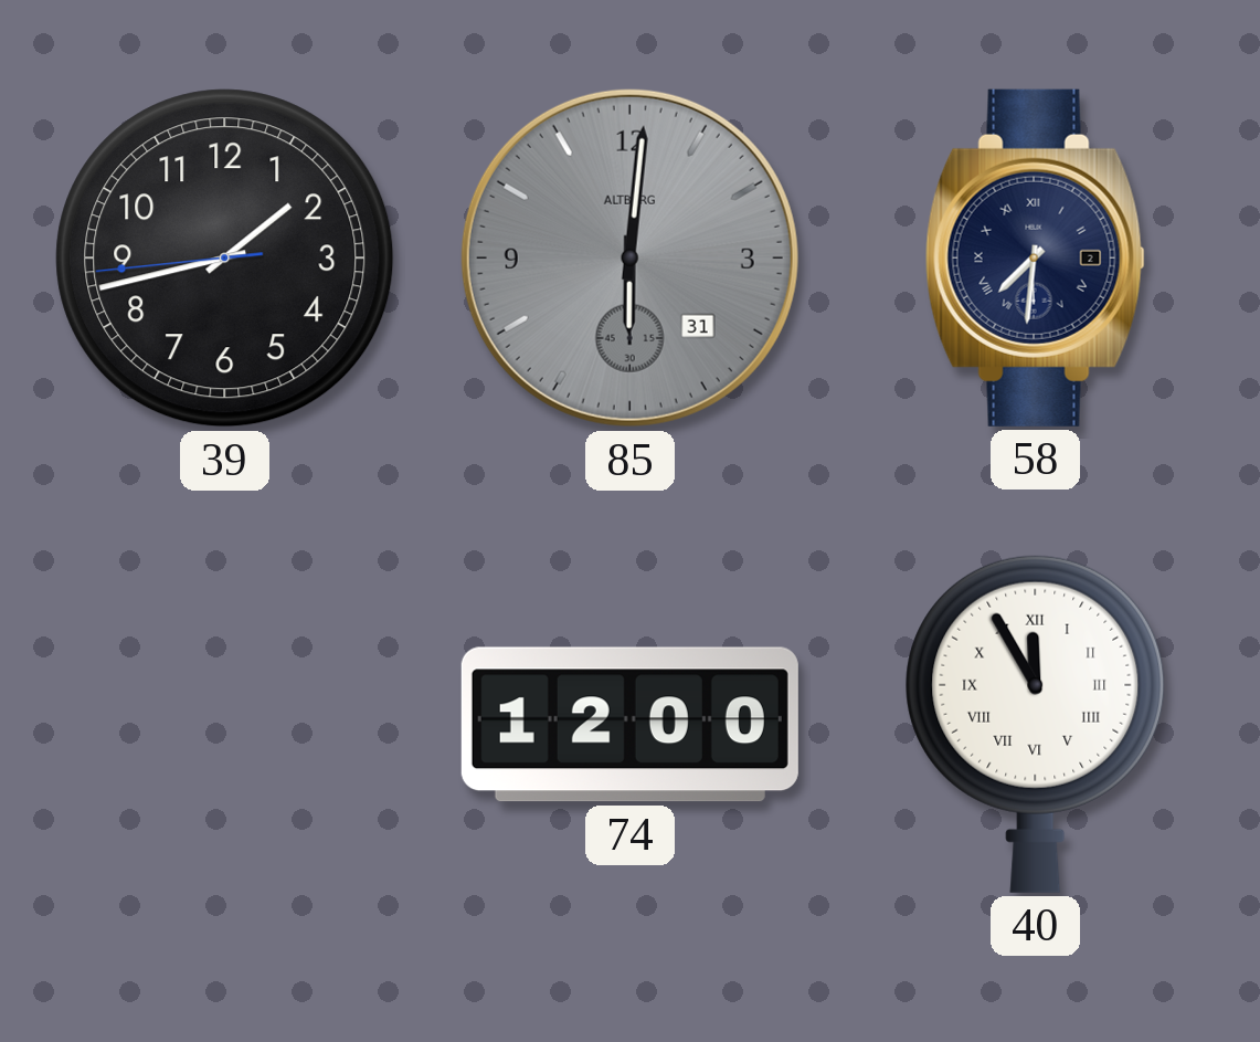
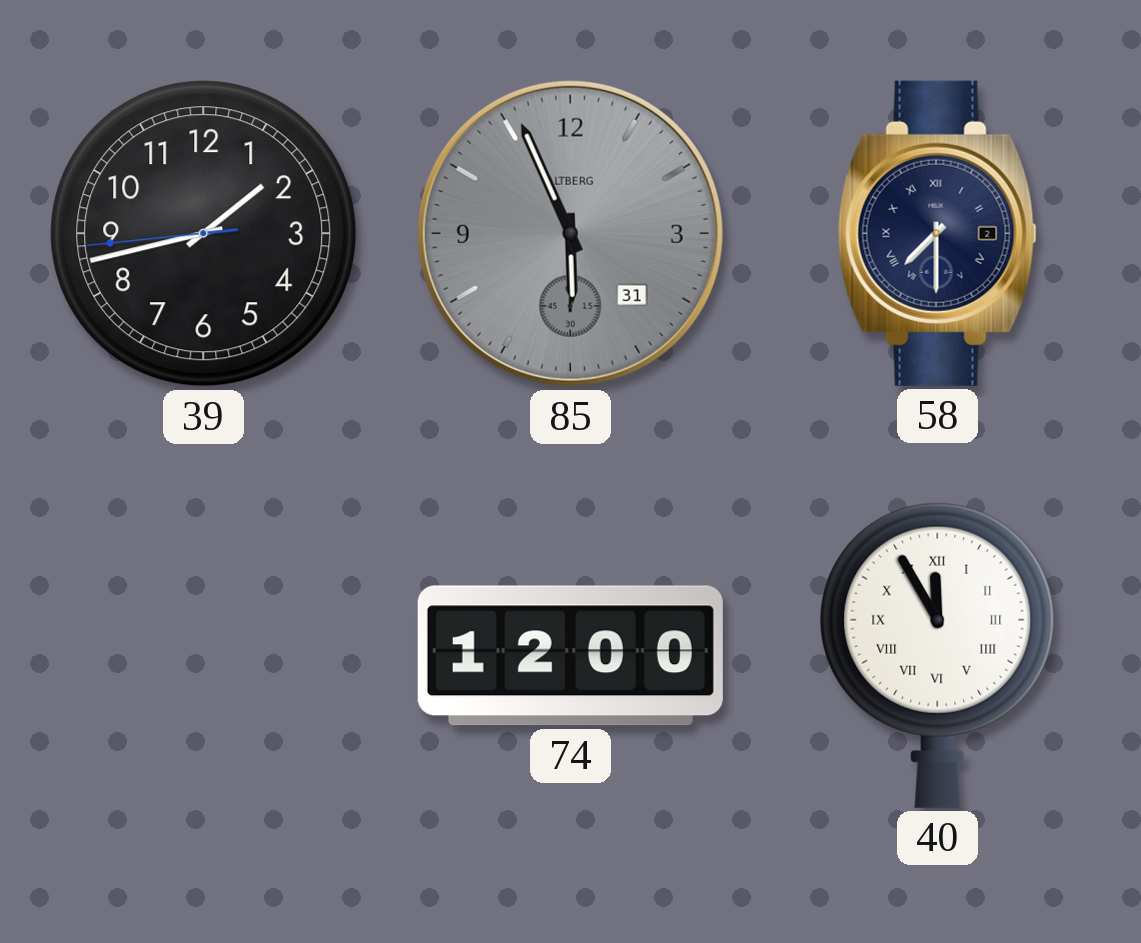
85: 6:01 -> 5:56 (570, 233)
58: 7:31 -> 7:30 (937, 233)
